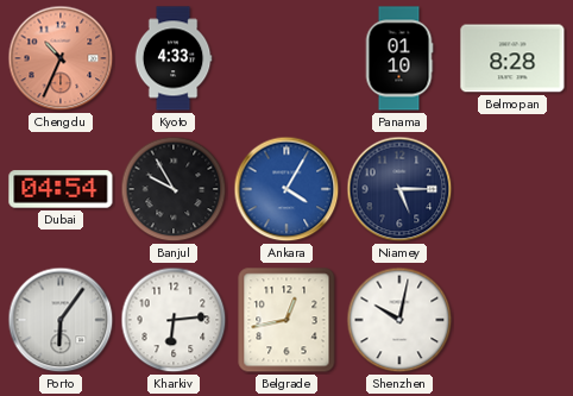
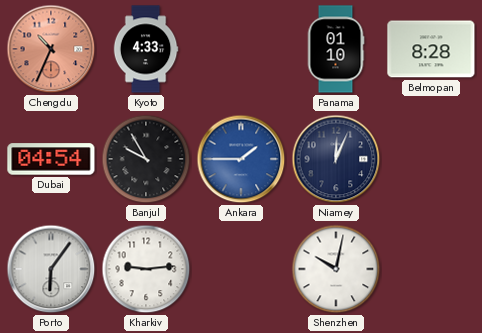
Ankara: 4:05 -> 1:45 (241, 159)
Niamey: 5:15 -> 12:04 (336, 159)
Kharkiv: 6:14 -> 9:14 (146, 269)
Belgrade: 12:43 -> none (286, 320)
